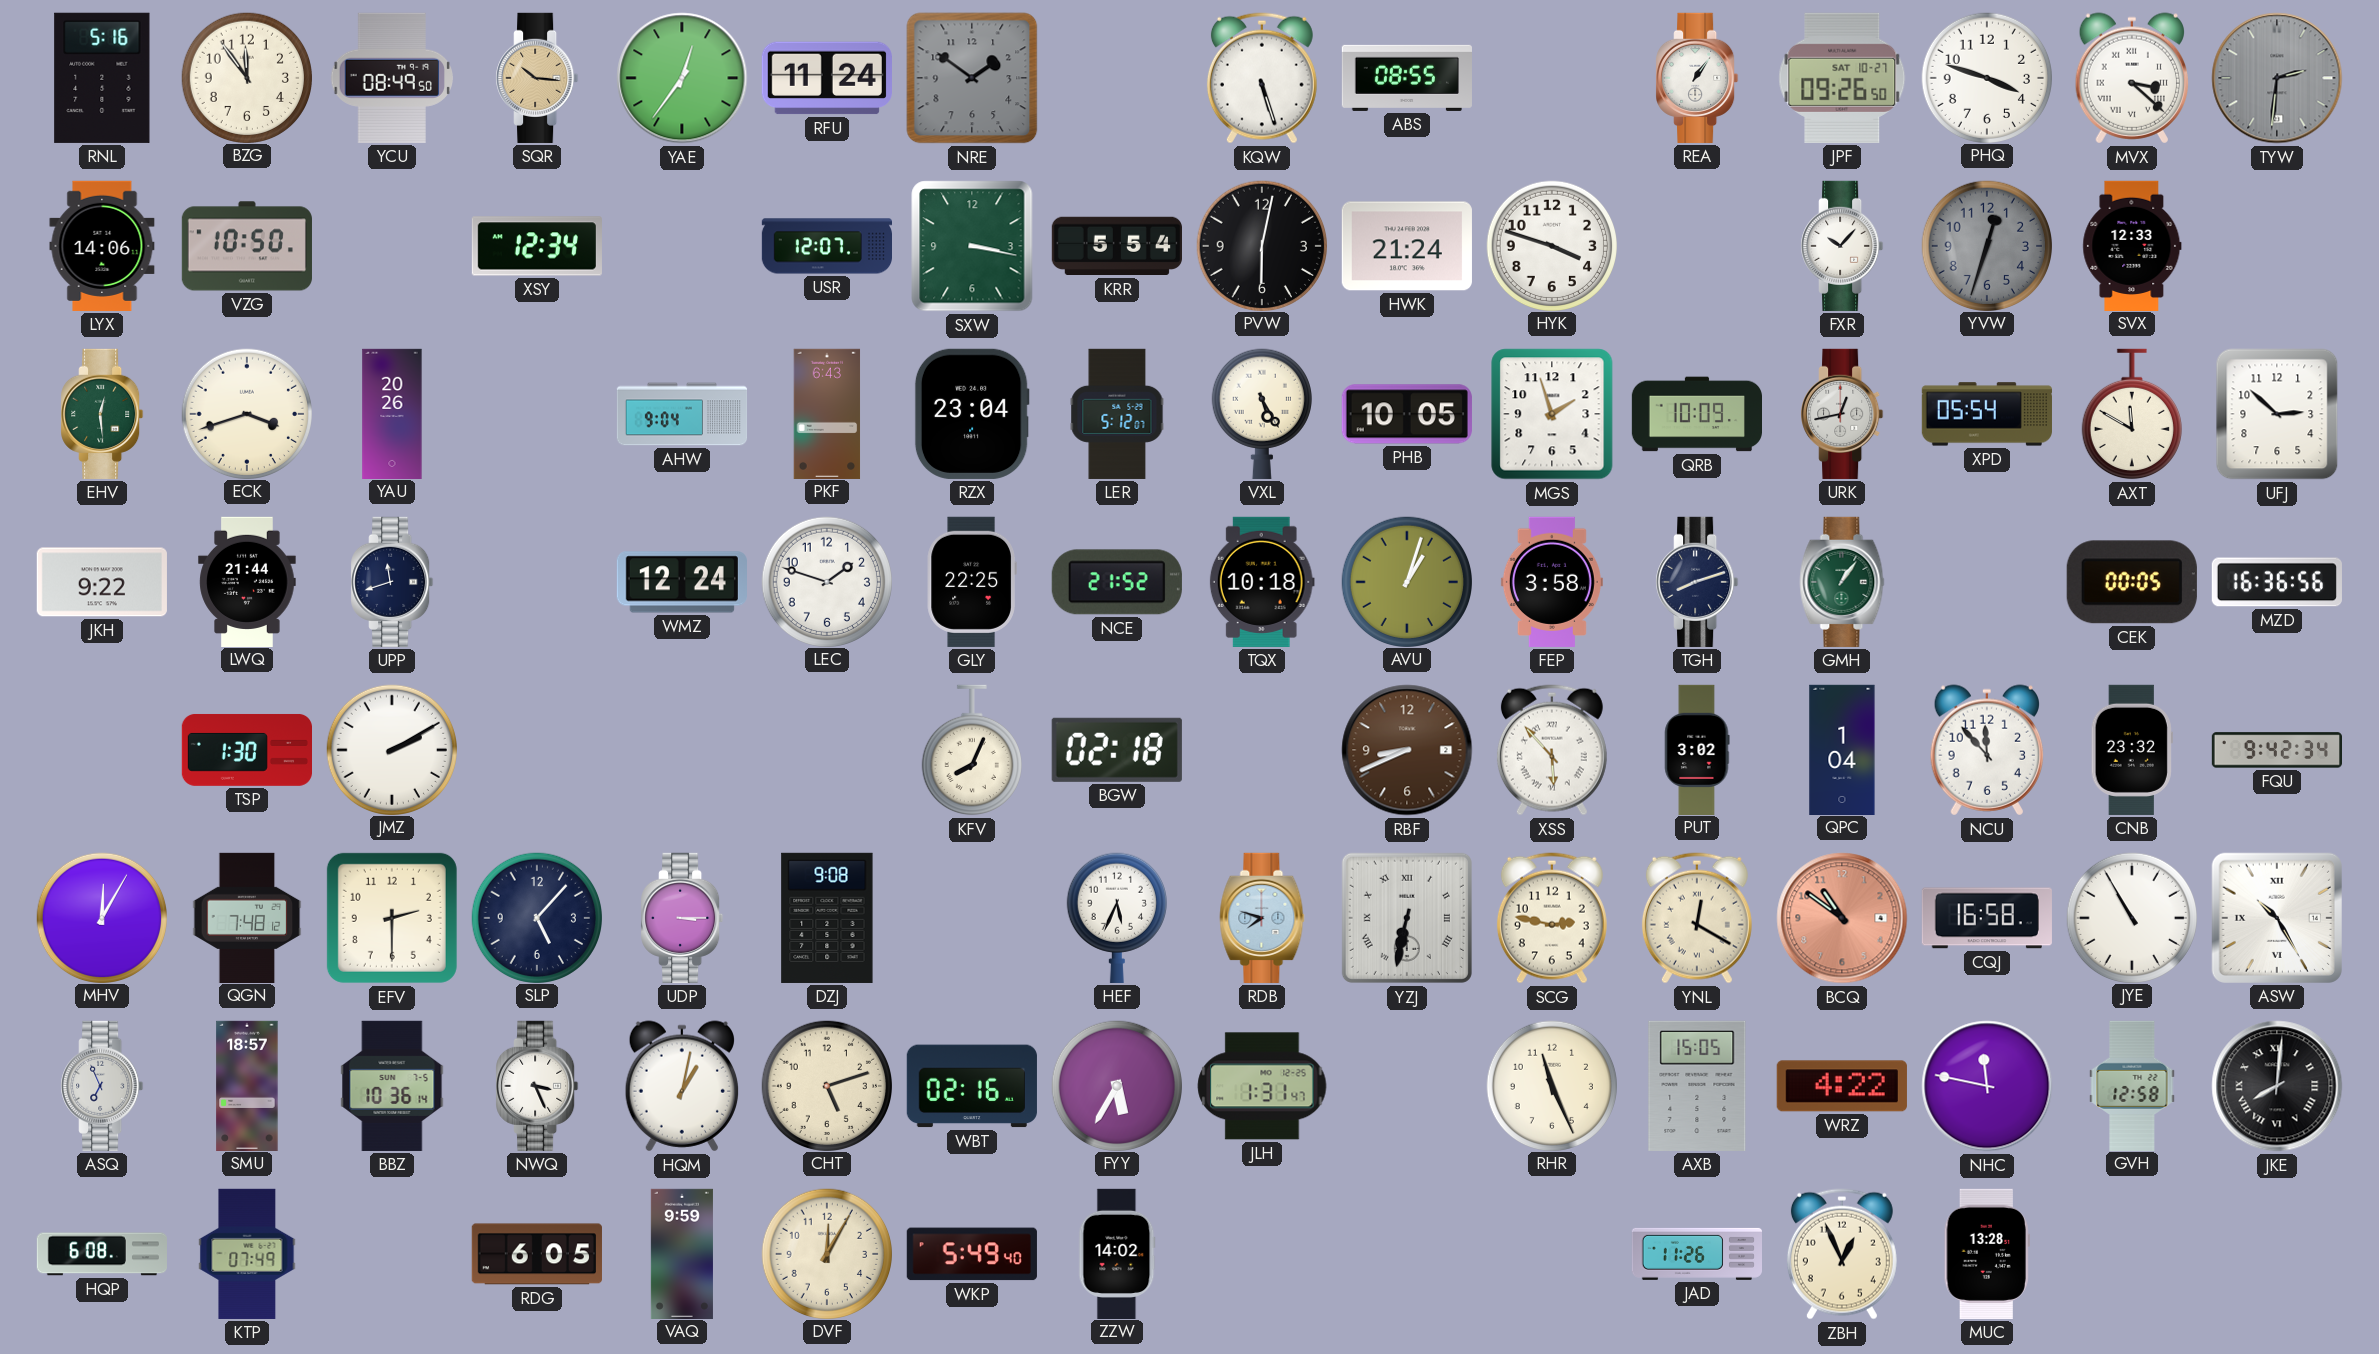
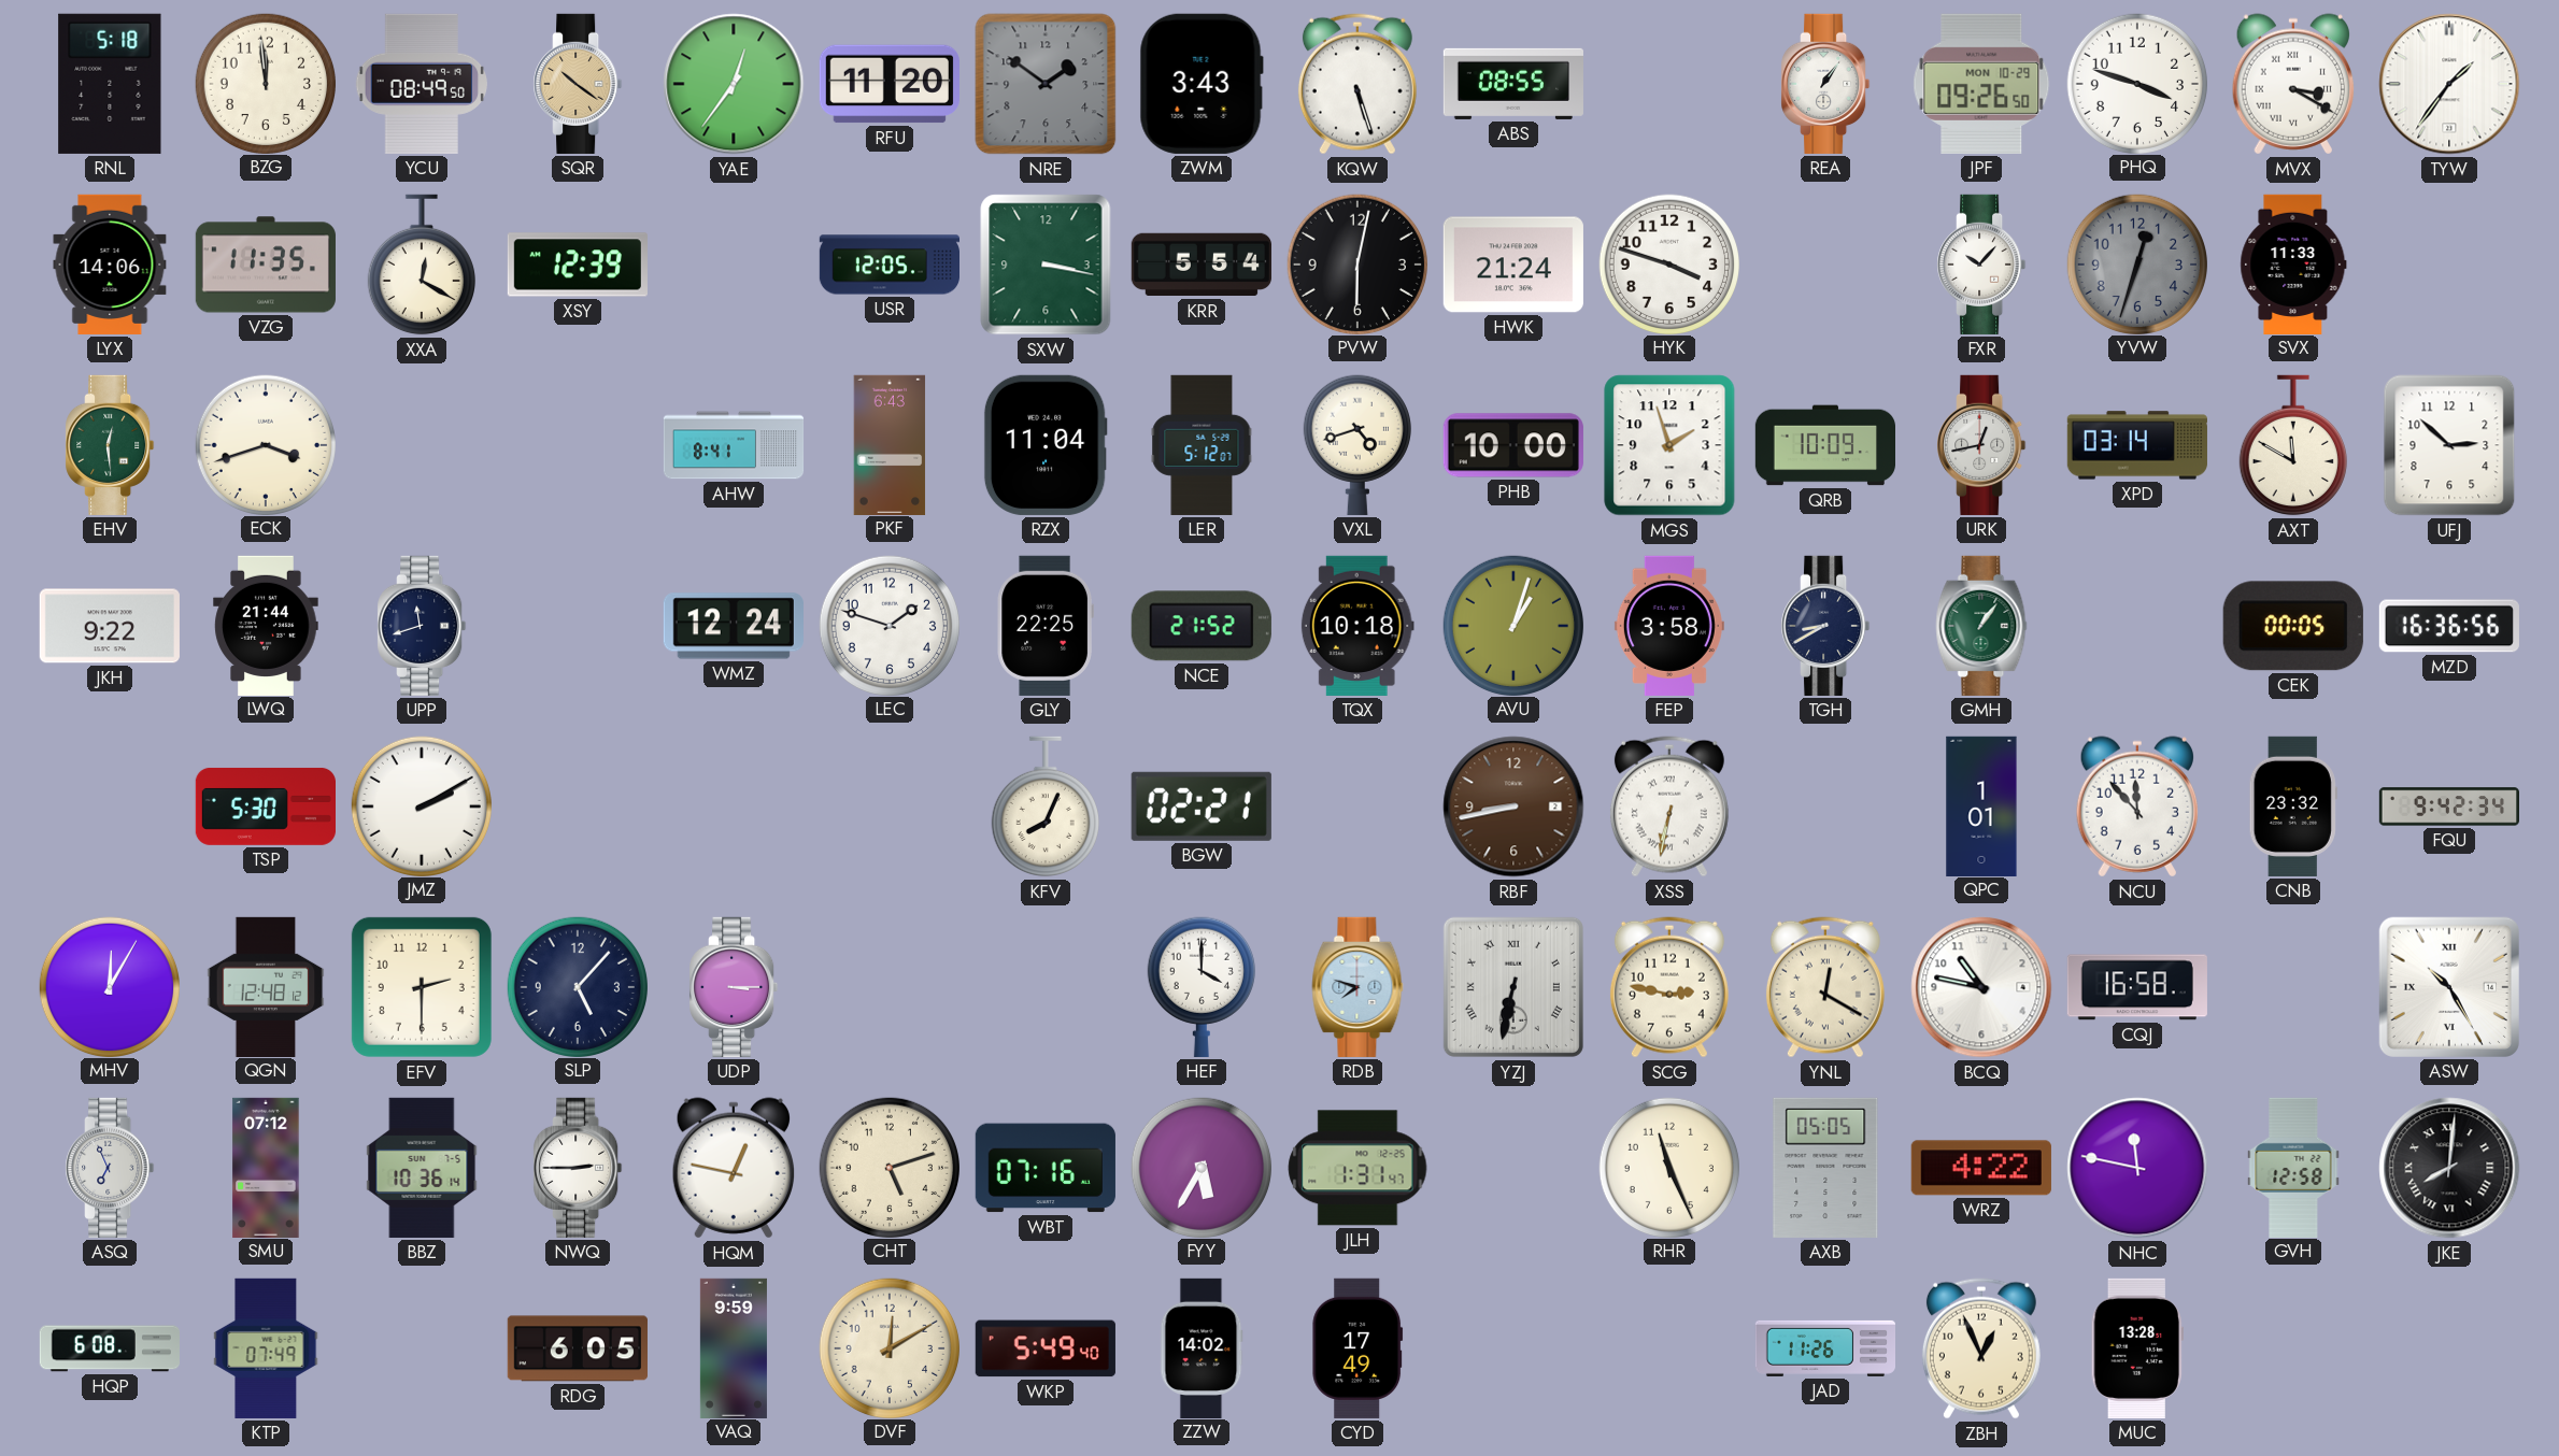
RNL: 5:16 -> 5:18 (110, 84)
BZG: 11:54 -> 11:59 (265, 83)
SQR: 10:16 -> 10:21 (578, 84)
RFU: 11:24 -> 11:20 (890, 84)
ZWM: none -> 3:43 (1202, 84)
JPF date: SAT 10-27 -> MON 10-29 (1981, 84)
MVX: 3:22 -> 3:20 (2292, 84)
TYW: 2:31 -> 1:36 (2449, 84)
TYW dial: grey -> white (2449, 84)
VZG: 10:50 -> 11:35 (266, 265)
XXA: none -> 12:20 (422, 265)
XSY: 12:34 -> 12:39 (578, 265)
USR: 12:07 -> 12:05 (888, 265)
SVX: 12:33 -> 11:33 (2293, 263)
YAU: 20:26 -> none (392, 413)
AHW: 9:04 -> 8:41 (734, 445)
RZX: 23:04 -> 11:04 (1046, 445)
VXL: 5:25 -> 4:42 (1357, 445)
PHB: 10:05 -> 10:00 (1513, 445)
XPD: 05:54 -> 03:14 (2137, 445)
TGH: 8:12 -> 8:40 (1825, 626)
TSP: 1:30 -> 5:30 (265, 806)
BGW: 02:18 -> 02:21 (1202, 806)
RBF: 8:41 -> 8:43 (1513, 806)
XSS: 5:53 -> 6:32 (1669, 806)
PUT: 3:02 -> none (1697, 749)
QPC: 1:04 -> 1:01 (1981, 805)
QGN: 7:48 -> 12:48 (266, 986)
DZJ: 9:08 -> none (827, 918)
HEF: 5:34 -> 4:00 (1202, 987)
BCQ: 10:51 -> 10:47 (1981, 987)
BCQ dial: salmon -> white (1981, 987)
JYE: 10:55 -> none (2131, 917)
SMU: 18:57 -> 07:12 (266, 1167)
NWQ: 3:26 -> 2:45 (578, 1168)
HQM: 1:02 -> 12:47 (733, 1168)
WBT: 02:16 -> 07:16 (1046, 1168)
AXB: 15:05 -> 05:05 (1825, 1168)
DVF: 12:05 -> 12:10 (888, 1347)
CYD: none -> 17:49 (1357, 1348)
